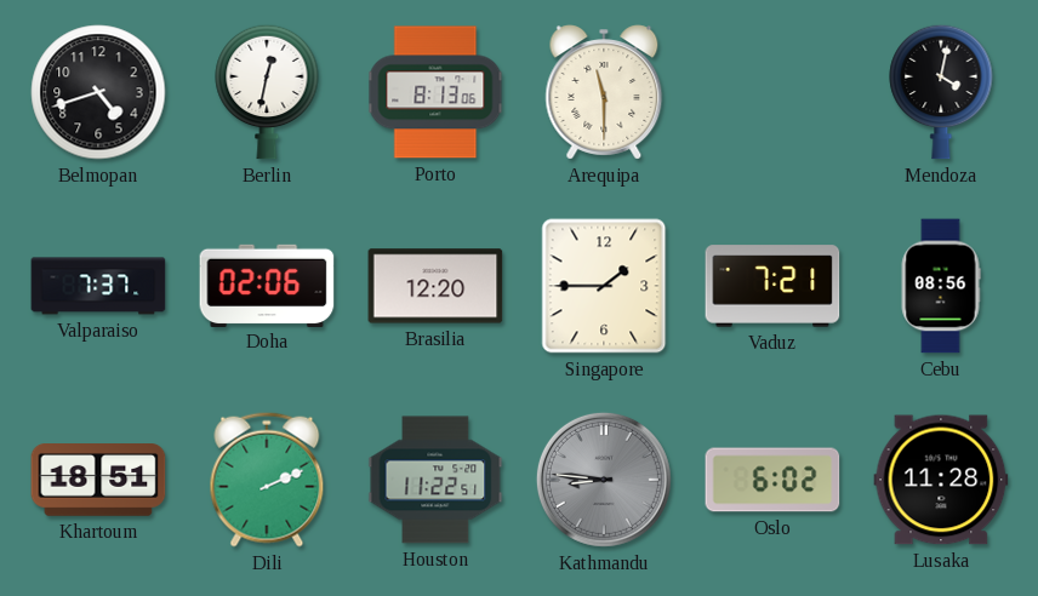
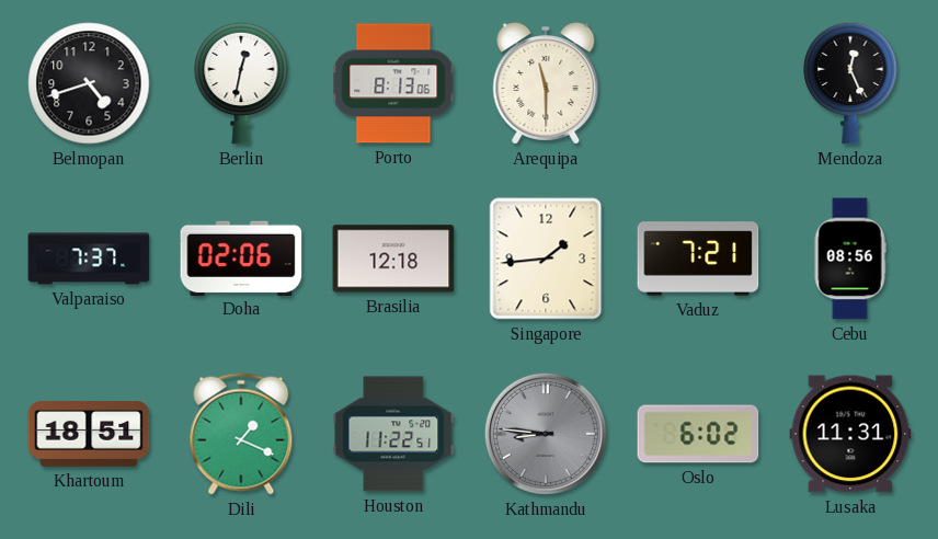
Mendoza: 4:02 -> 12:26 (850, 83)
Brasilia: 12:20 -> 12:18 (393, 259)
Singapore: 1:45 -> 1:44 (546, 259)
Dili: 2:11 -> 1:19 (241, 434)
Lusaka: 11:28 -> 11:31 (850, 434)
